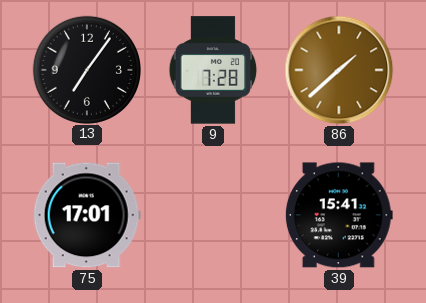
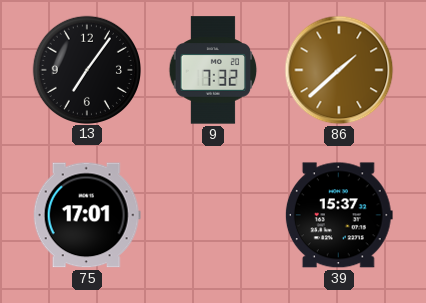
9: 7:28 -> 7:32 (213, 70)
39: 15:41 -> 15:37 (339, 215)
